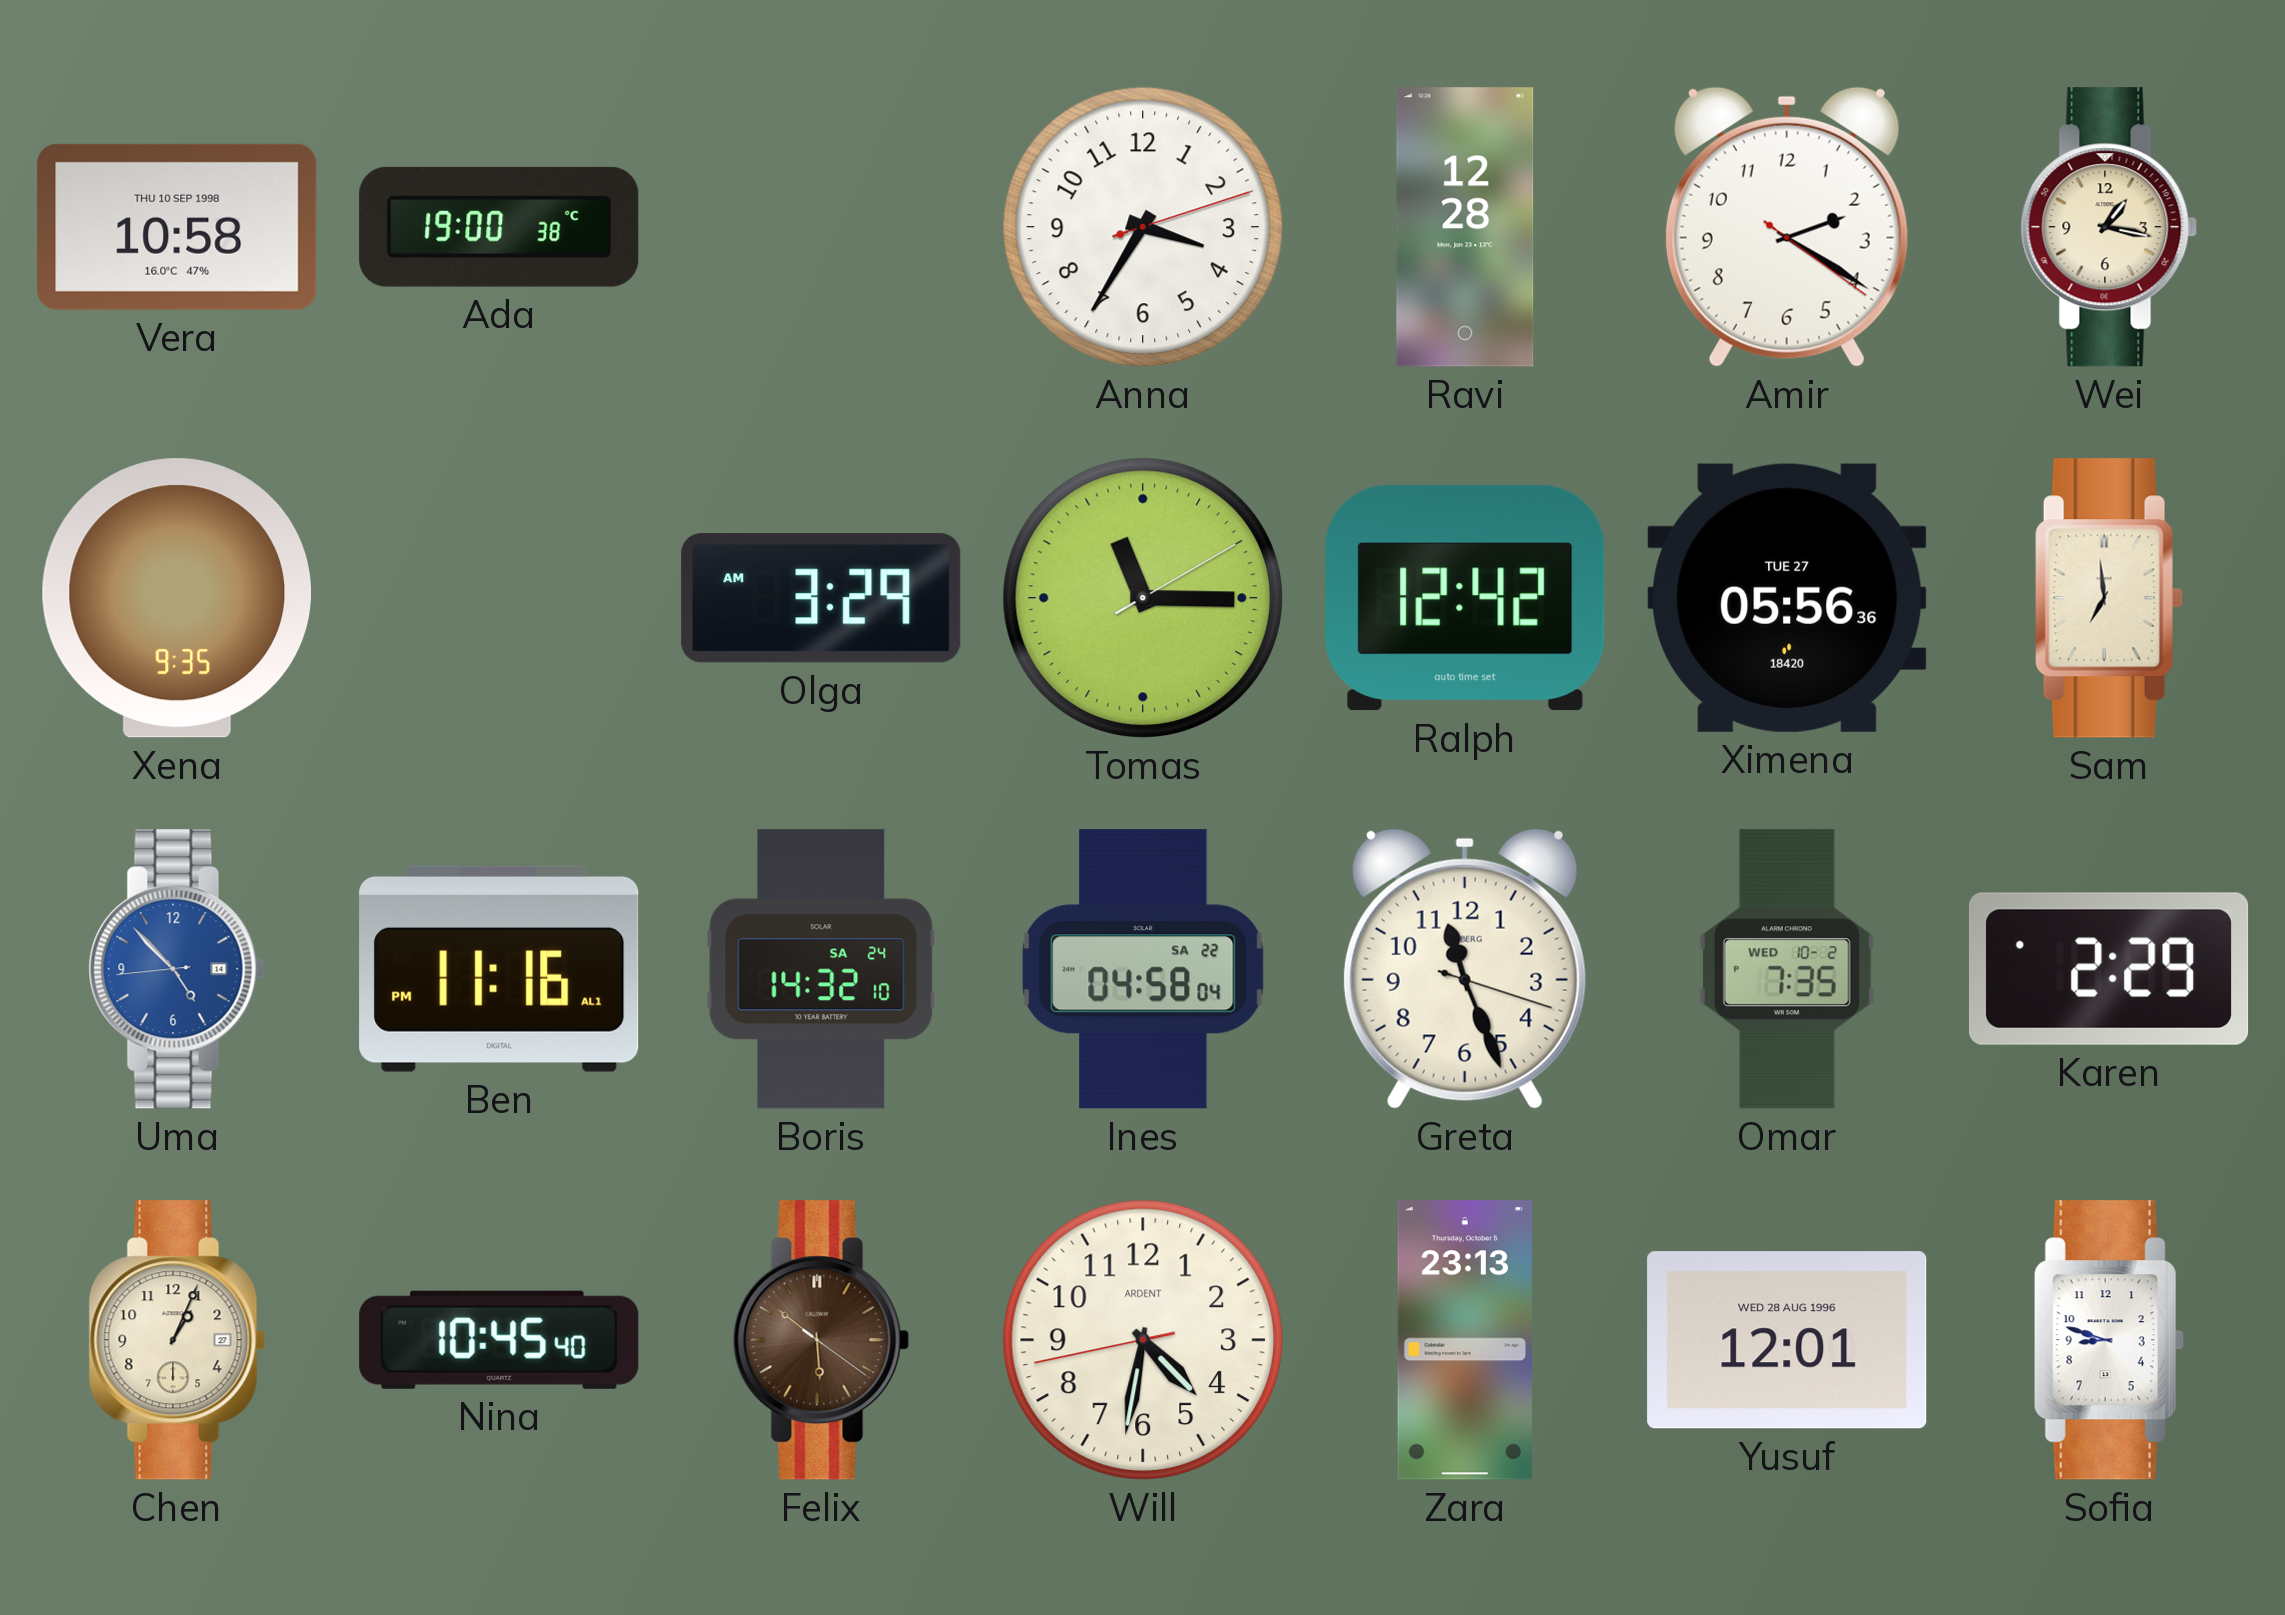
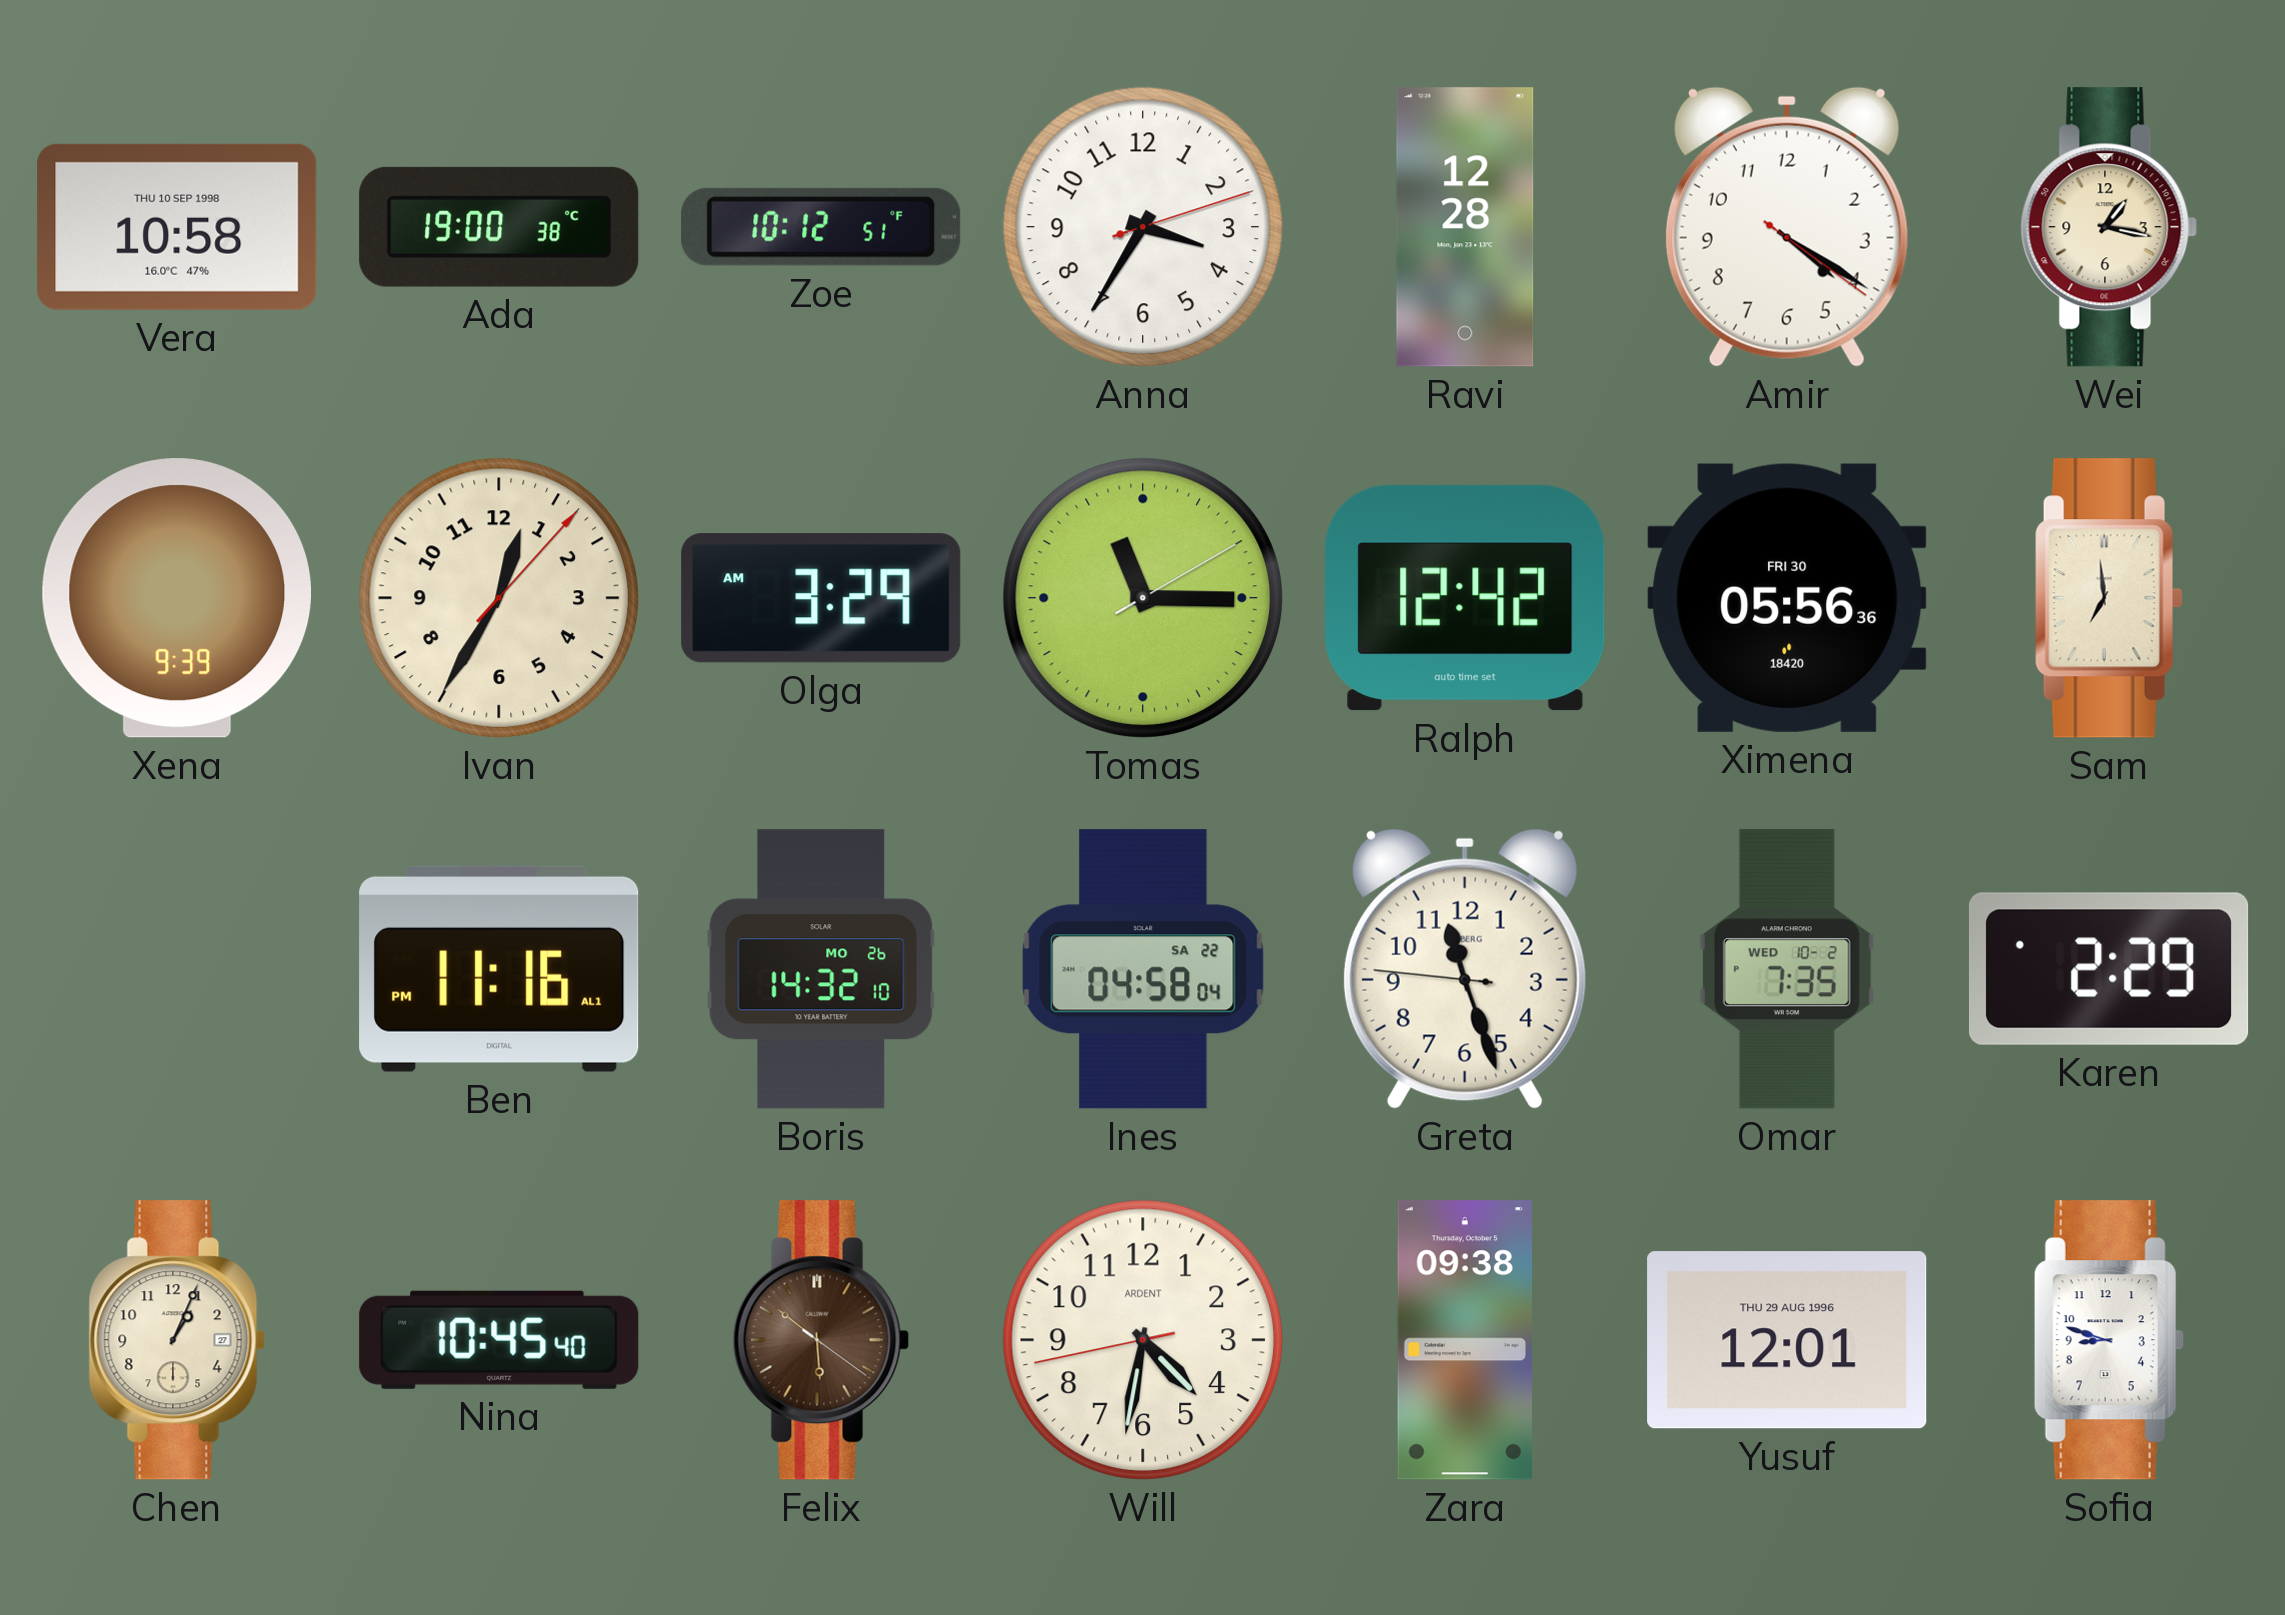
Zoe: none -> 10:12 (821, 227)
Amir: 2:20 -> 4:20 (1787, 227)
Xena: 9:35 -> 9:39 (176, 598)
Ivan: none -> 12:35 (499, 598)
Ximena date: TUE 27 -> FRI 30 (1787, 598)
Uma: 4:52 -> none (177, 969)
Boris date: SA 24 -> MO 26 (821, 969)
Greta: 11:26:18 -> 11:26:46 (1465, 969)
Zara: 23:13 -> 09:38 (1464, 1340)
Yusuf date: WED 28 AUG 1996 -> THU 29 AUG 1996 (1787, 1340)
